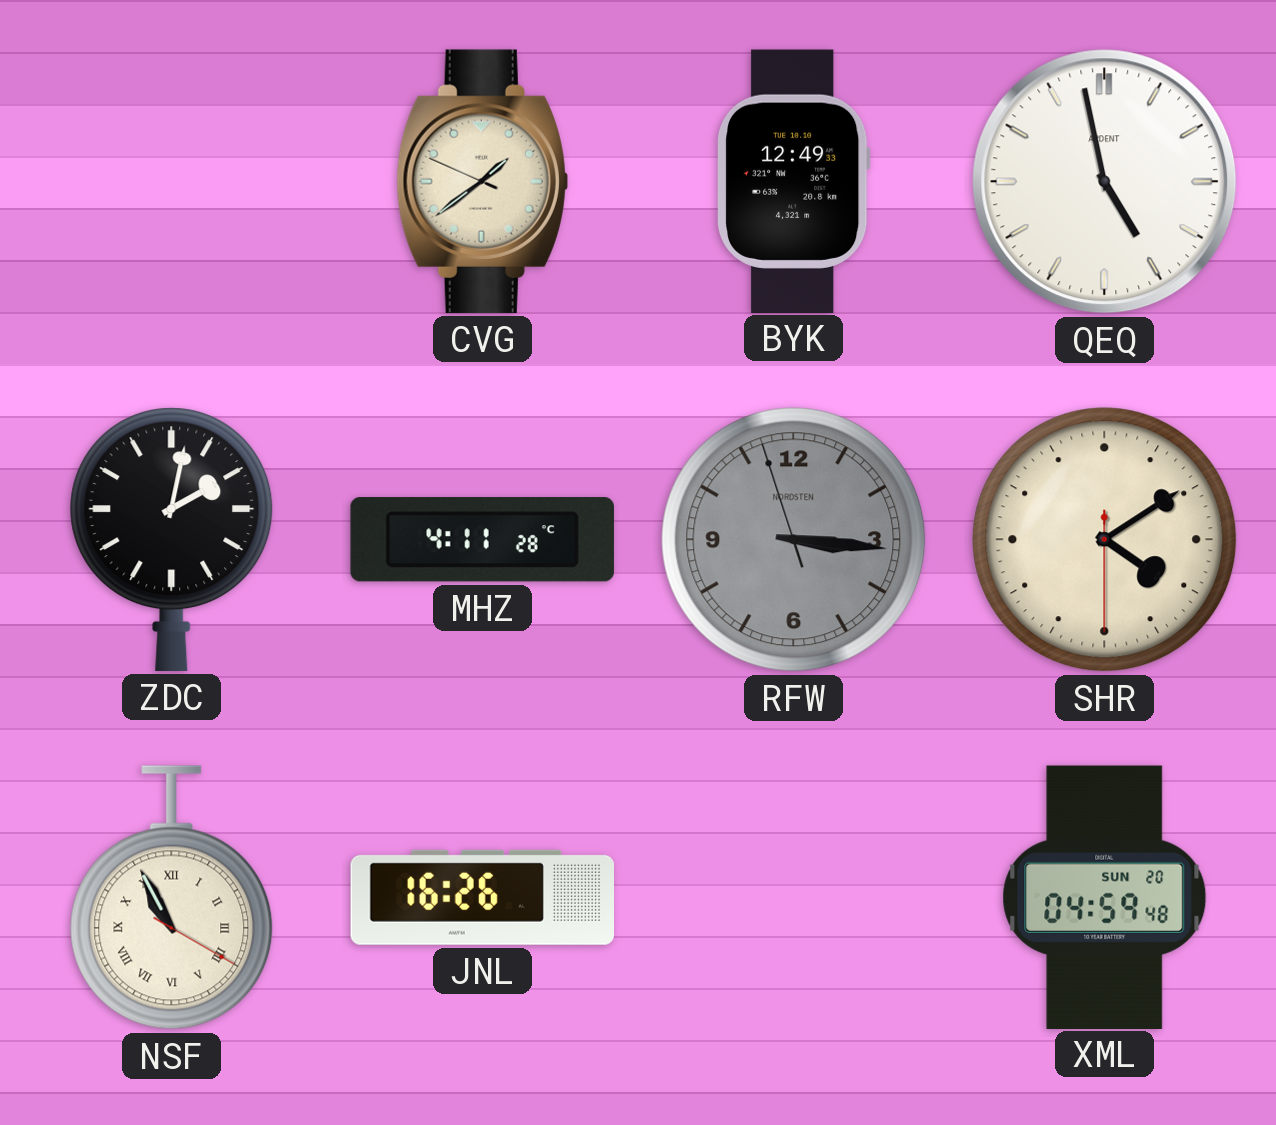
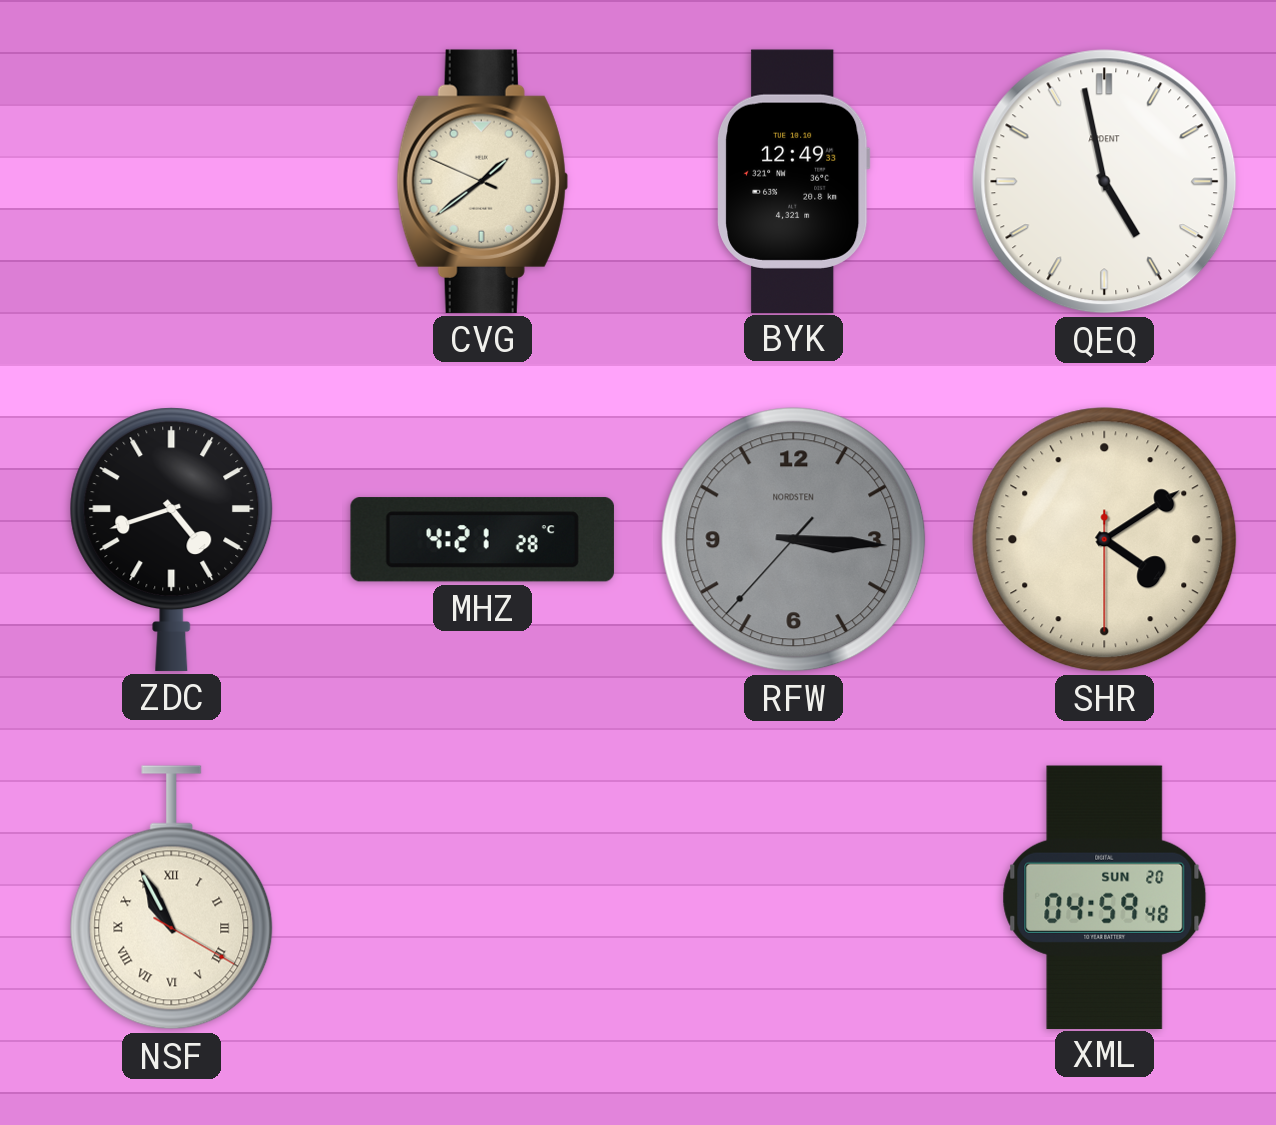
ZDC: 2:02 -> 4:42 (172, 539)
MHZ: 4:11 -> 4:21 (482, 540)
RFW: 3:15:57 -> 3:15:37 (794, 540)
JNL: 16:26 -> none (482, 897)
